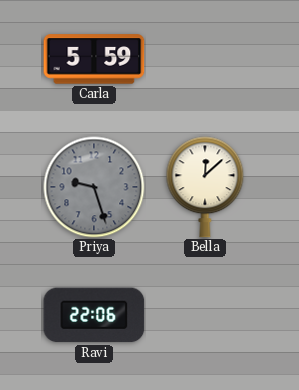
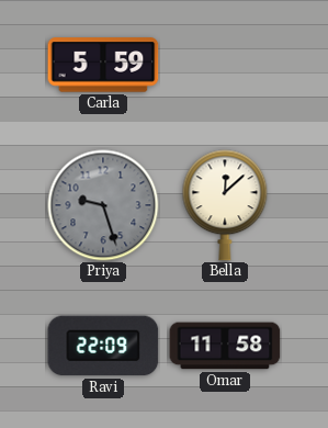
Ravi: 22:06 -> 22:09 (103, 346)
Omar: none -> 11:58 (225, 346)
